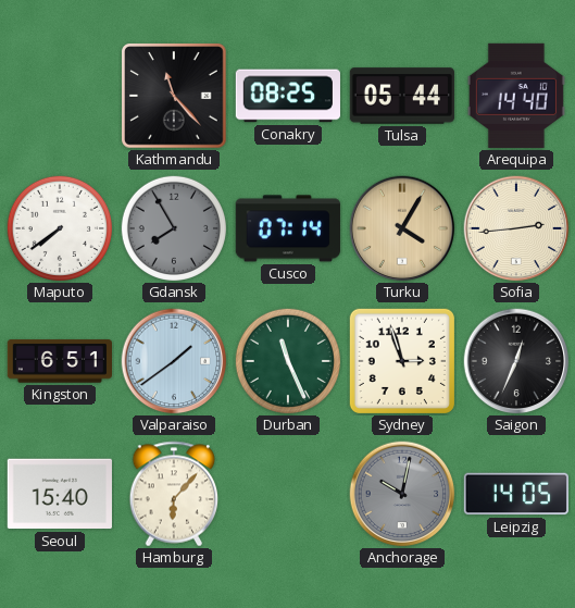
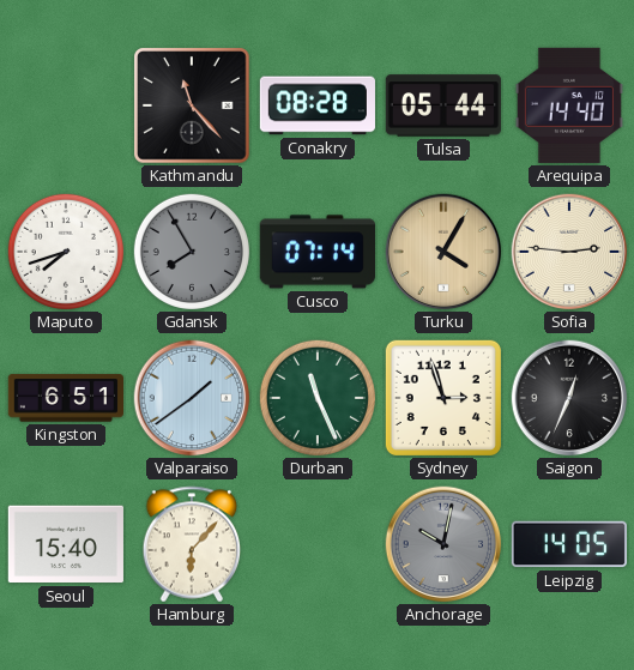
Conakry: 08:25 -> 08:28 (318, 105)
Maputo: 7:39 -> 7:42 (66, 252)
Sofia: 2:44 -> 2:46 (569, 252)
